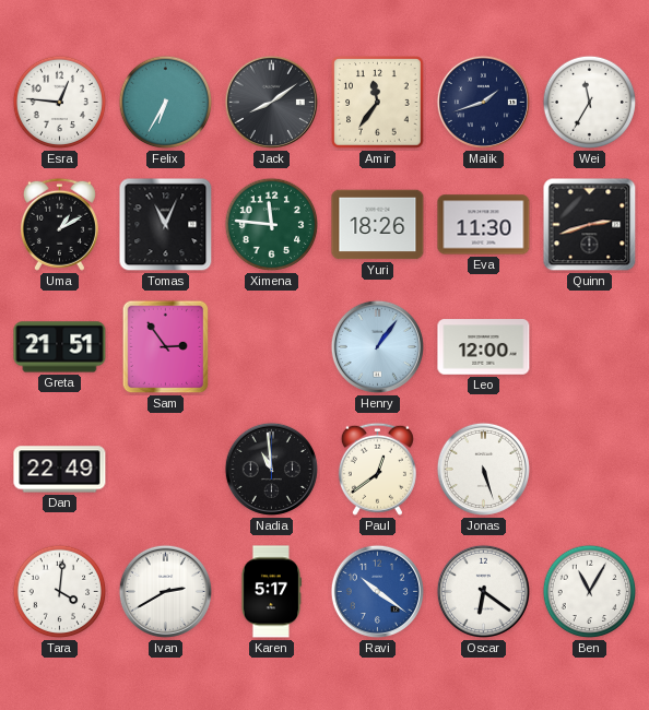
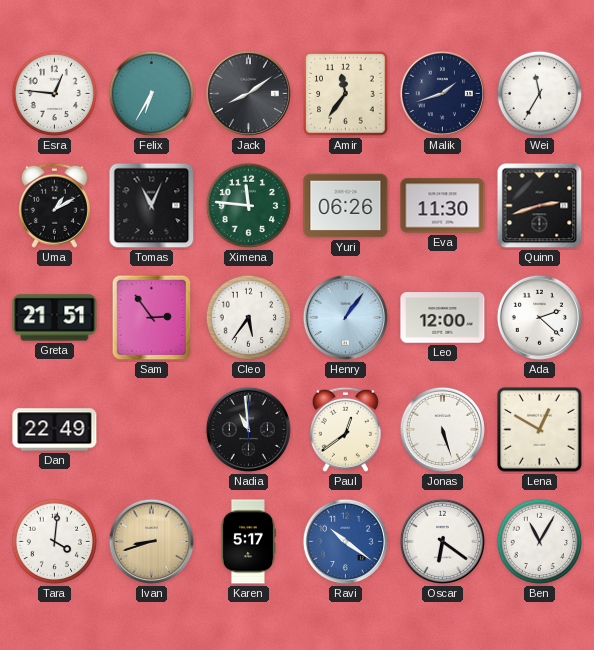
Yuri: 18:26 -> 06:26 (346, 206)
Cleo: none -> 5:36 (249, 318)
Ada: none -> 2:22 (539, 317)
Lena: none -> 12:50 (540, 430)
Ivan: 2:40 -> 8:42 (151, 541)
Ivan dial: white -> champagne (151, 541)
